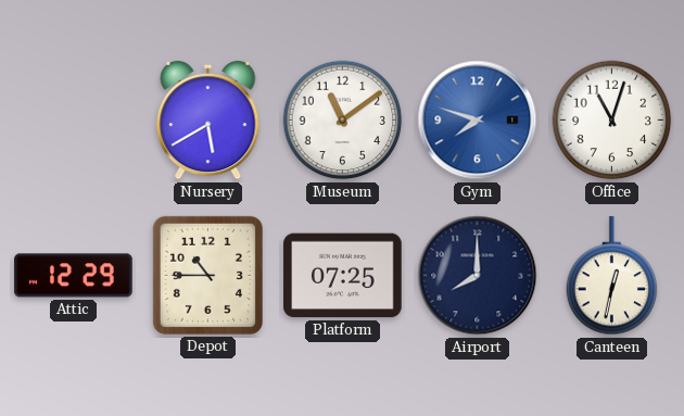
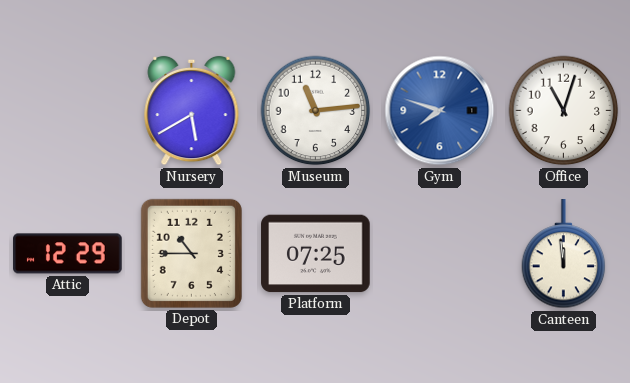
Museum: 11:09 -> 11:14 (316, 111)
Airport: 8:00 -> none (478, 276)
Canteen: 12:32 -> 11:59 (564, 254)
